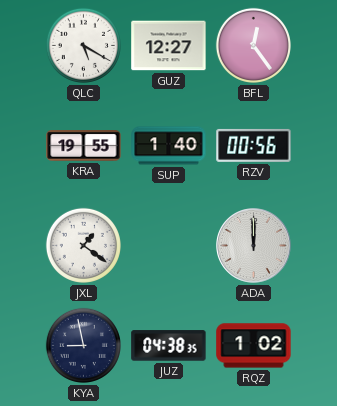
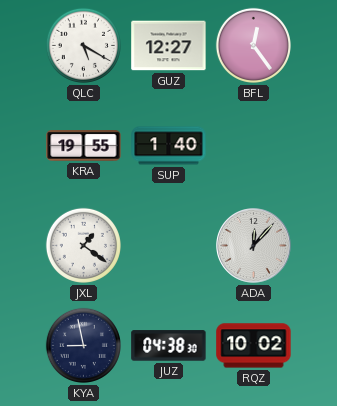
RZV: 00:56 -> none (254, 145)
ADA: 12:00 -> 12:07 (254, 246)
JUZ: 04:38:35 -> 04:38:30 (169, 346)
RQZ: 1:02 -> 10:02 (254, 346)
